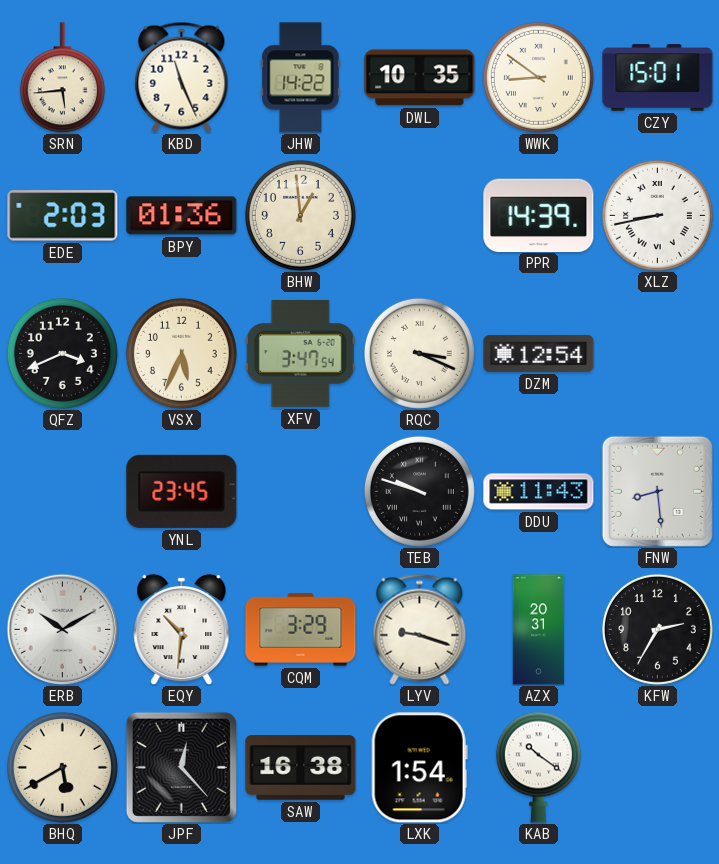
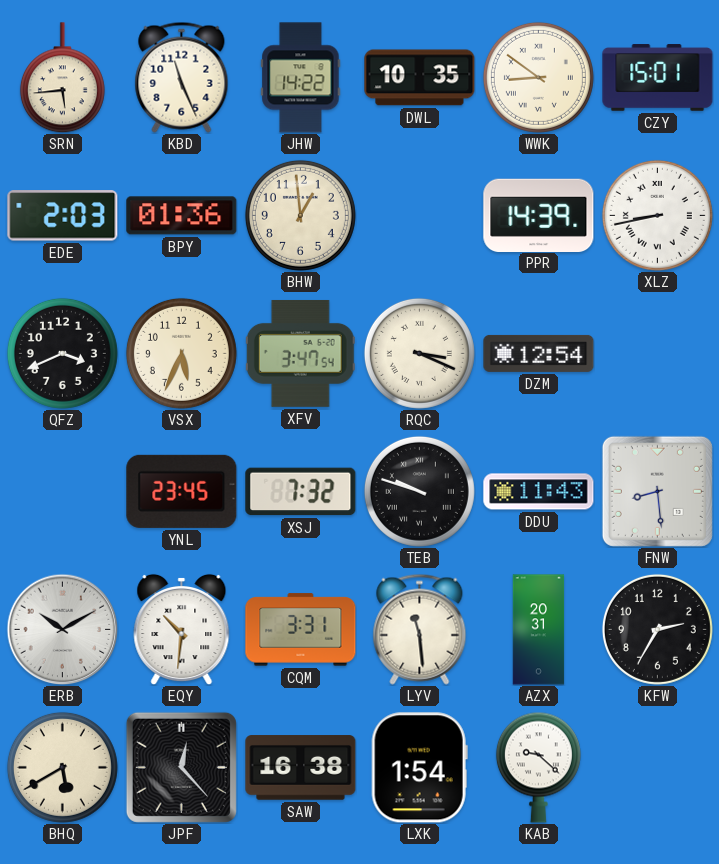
XSJ: none -> 7:32 (301, 492)
CQM: 3:29 -> 3:31 (301, 630)
LYV: 9:18 -> 11:29 (420, 629)
KAB: 10:21 -> 9:22 (538, 767)
